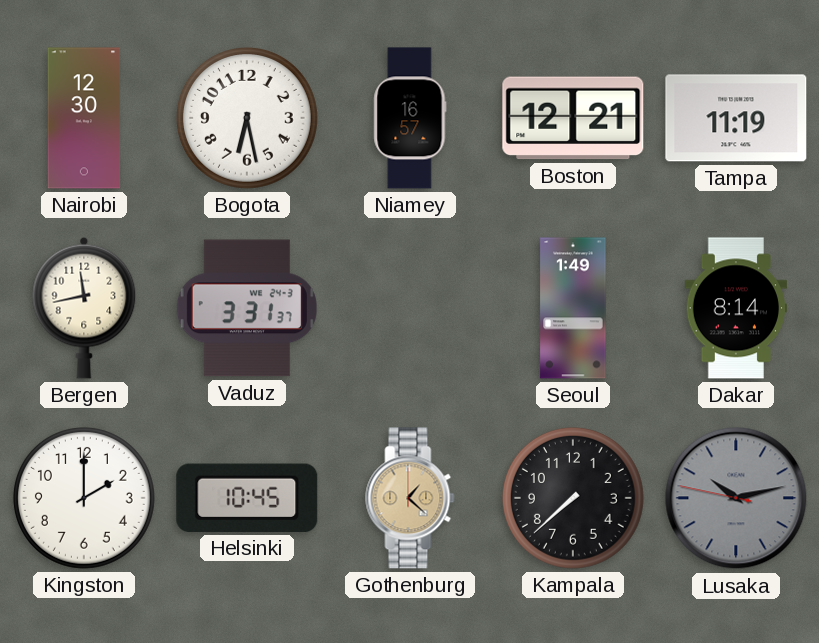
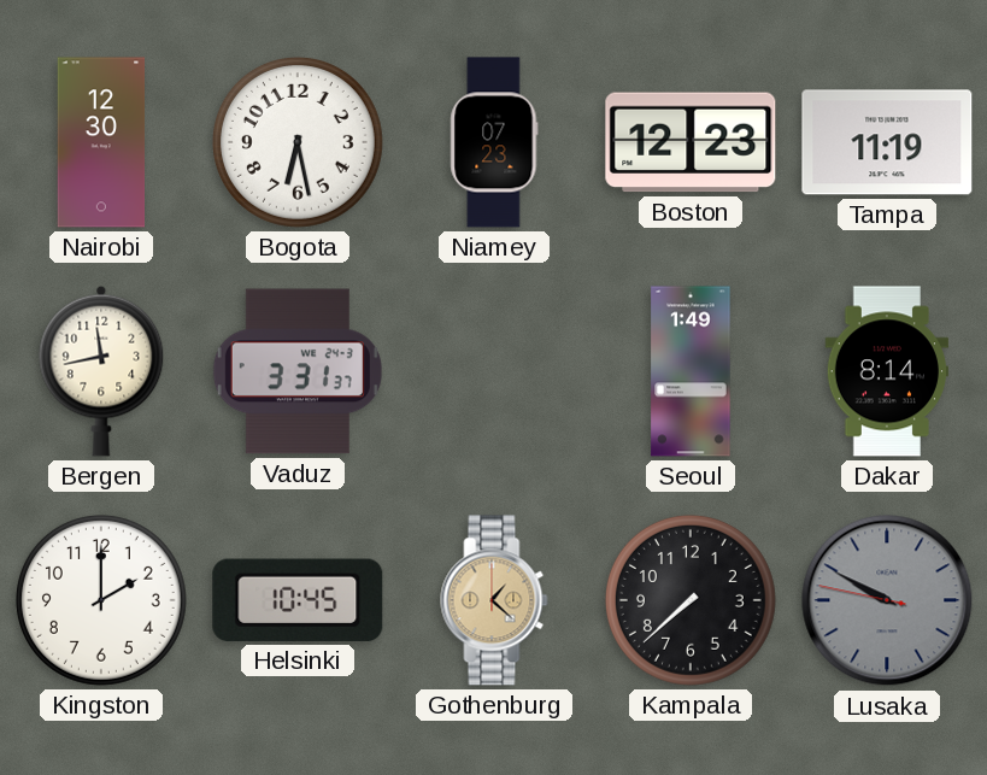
Niamey: 16:57 -> 07:23 (494, 142)
Boston: 12:21 -> 12:23 (691, 142)
Lusaka: 10:12 -> 9:49 (887, 600)
